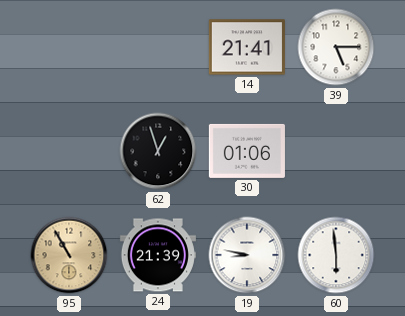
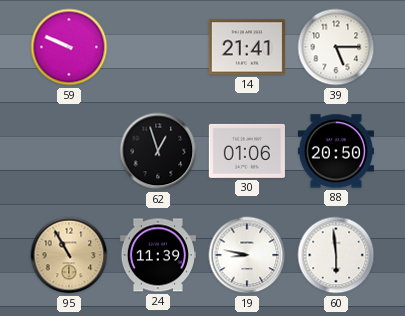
59: none -> 9:49 (69, 47)
88: none -> 20:50 (336, 151)
24: 21:39 -> 11:39 (158, 255)
